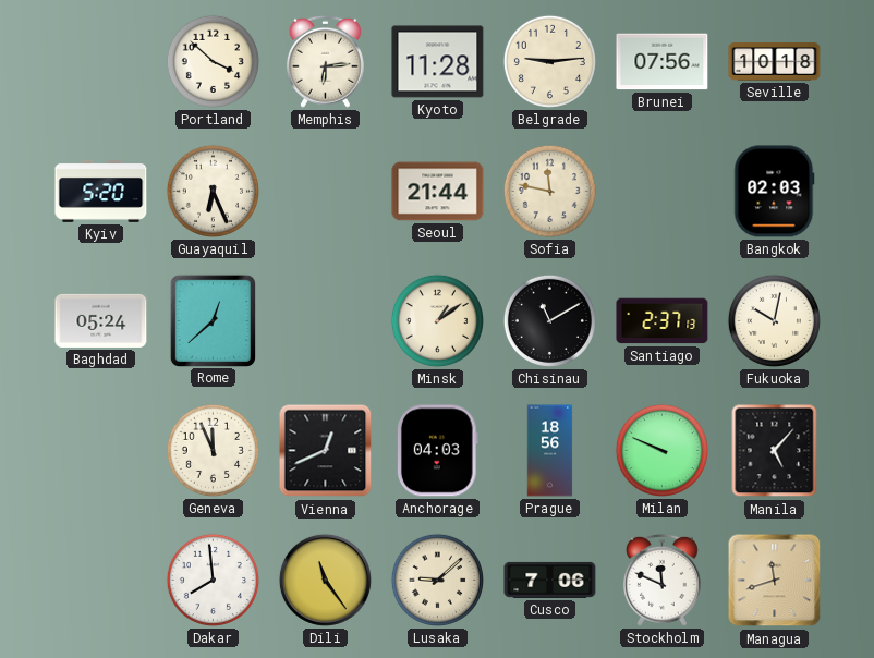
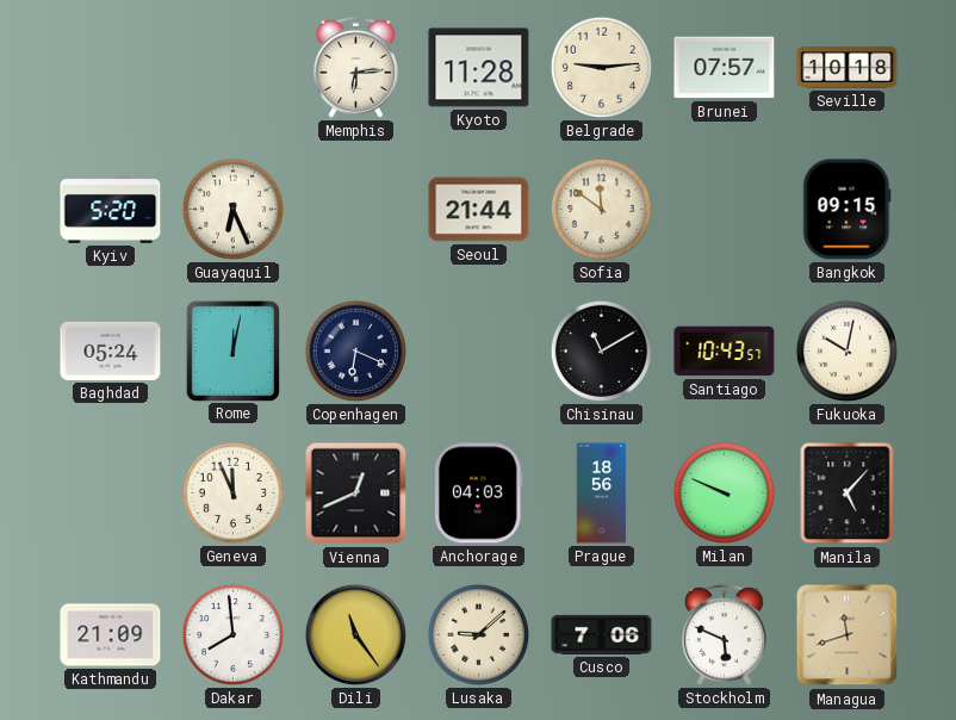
Portland: 3:52 -> none (213, 61)
Brunei: 07:56 -> 07:57 (725, 68)
Sofia: 11:47 -> 11:51 (601, 209)
Bangkok: 02:03 -> 09:15 (848, 210)
Rome: 12:38 -> 12:02 (232, 350)
Copenhagen: none -> 6:19 (355, 350)
Minsk: 1:09 -> none (437, 320)
Santiago: 2:37 -> 10:43 (725, 352)
Kathmandu: none -> 21:09 (111, 635)
Stockholm: 11:49 -> 5:49 (724, 634)
